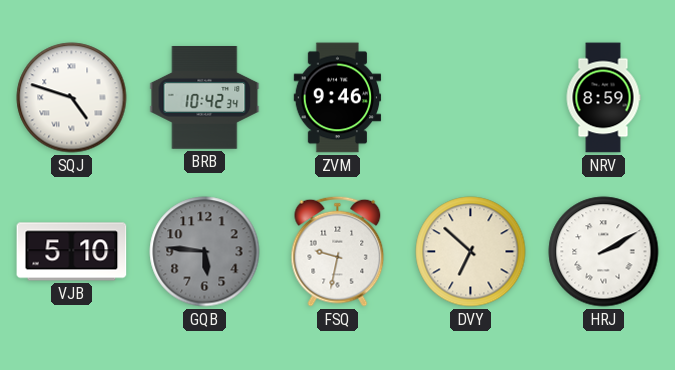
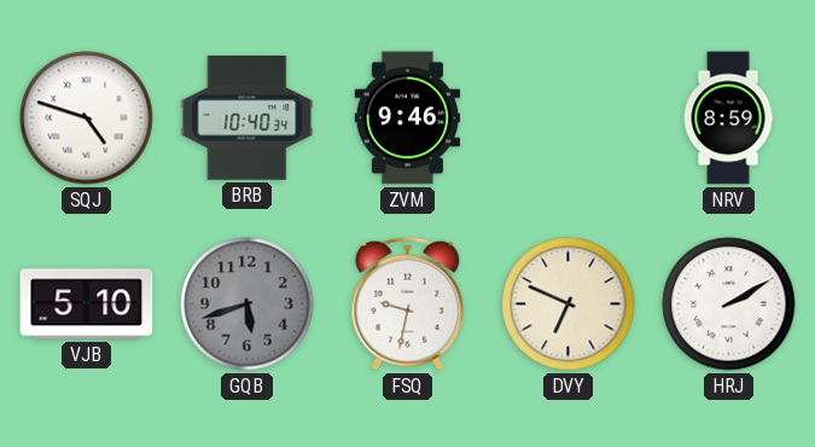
BRB: 10:42 -> 10:40 (248, 118)
GQB: 5:46 -> 5:42 (248, 304)
DVY: 6:52 -> 6:49 (569, 304)
